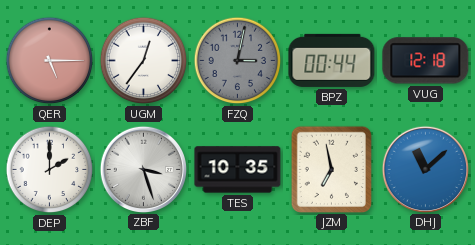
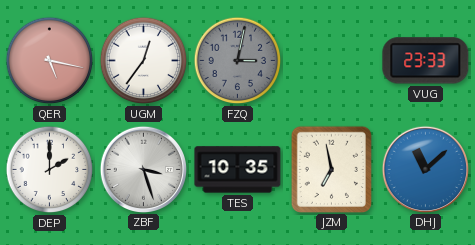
QER: 5:15 -> 5:17 (50, 61)
BPZ: 00:44 -> none (332, 60)
VUG: 12:18 -> 23:33 (426, 61)
